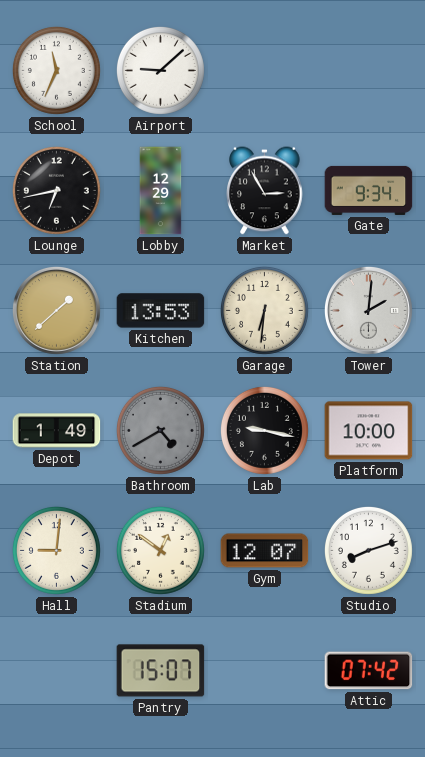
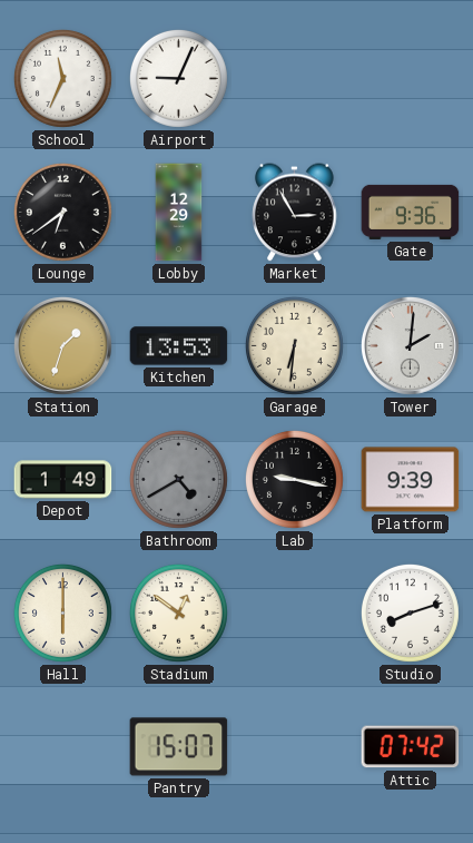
Airport: 9:08 -> 9:04 (178, 78)
Lounge: 6:43 -> 6:39 (62, 212)
Gate: 9:34 -> 9:36 (411, 212)
Station: 1:38 -> 1:33 (62, 345)
Platform: 10:00 -> 9:39 (411, 480)
Hall: 9:01 -> 6:00 (62, 612)
Gym: 12:07 -> none (265, 551)
